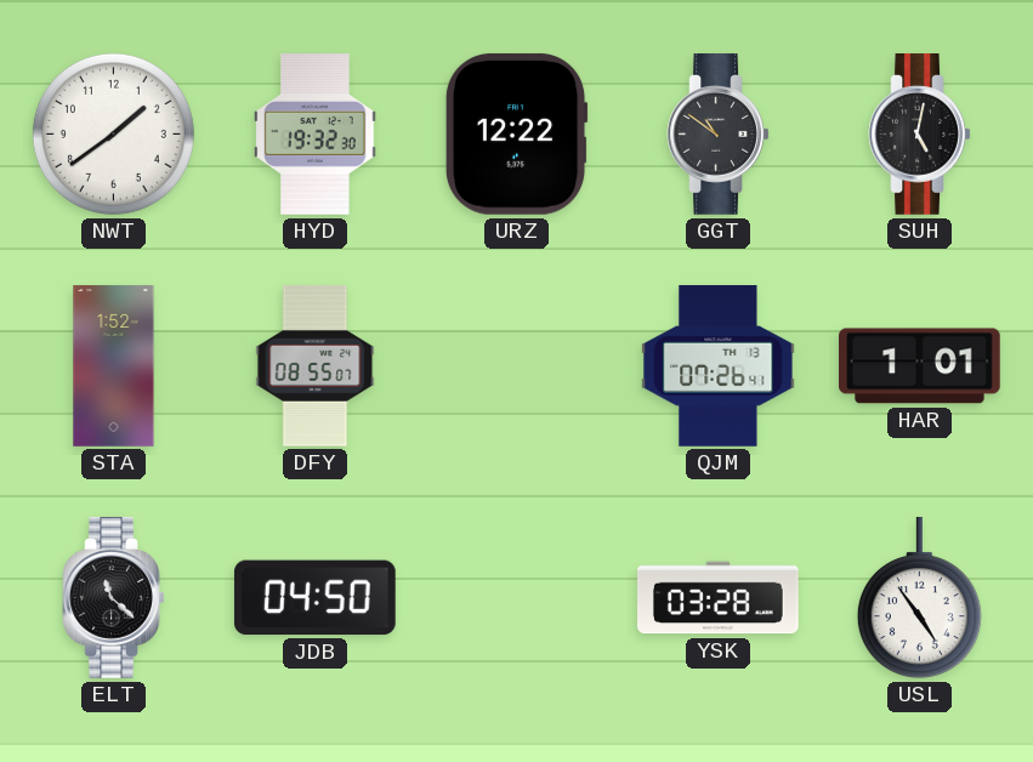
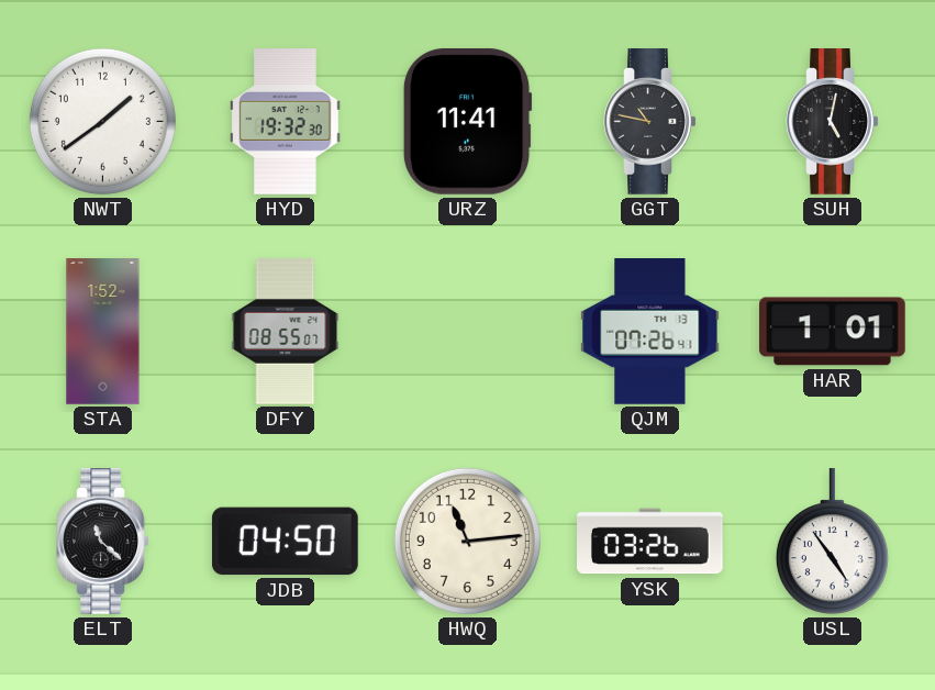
URZ: 12:22 -> 11:41 (467, 121)
GGT: 10:51 -> 10:47 (650, 122)
HWQ: none -> 11:14 (467, 541)
YSK: 03:28 -> 03:26 (650, 542)
